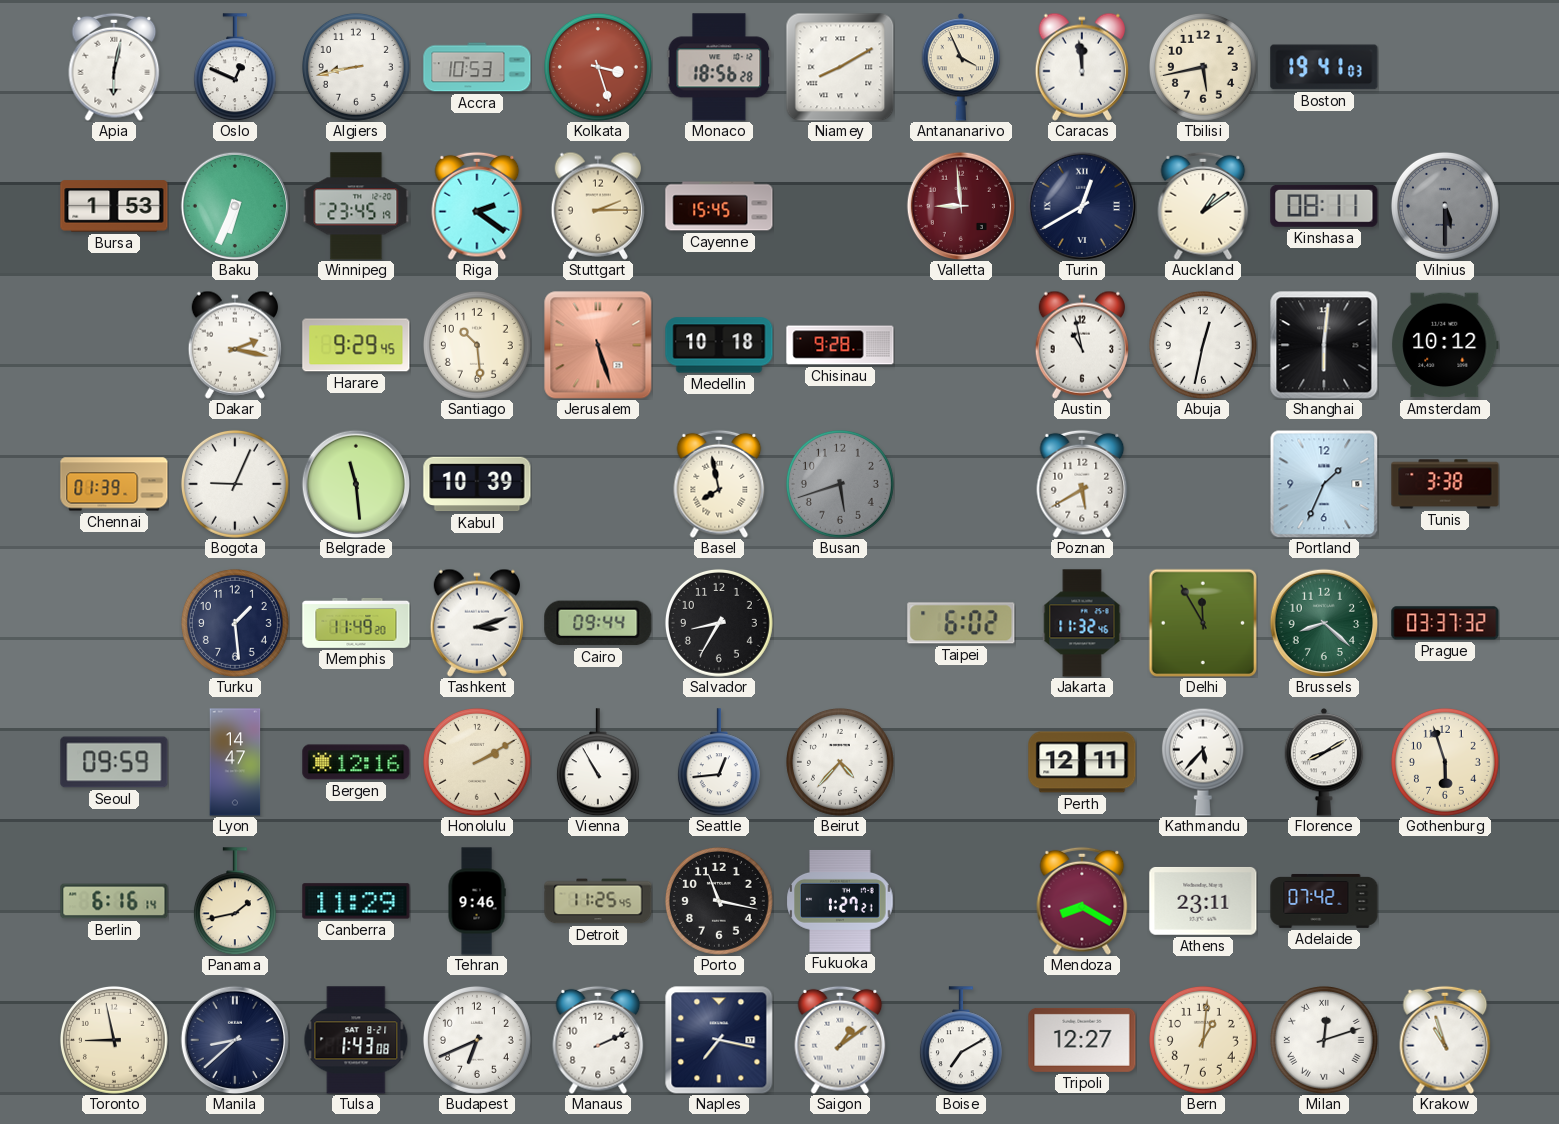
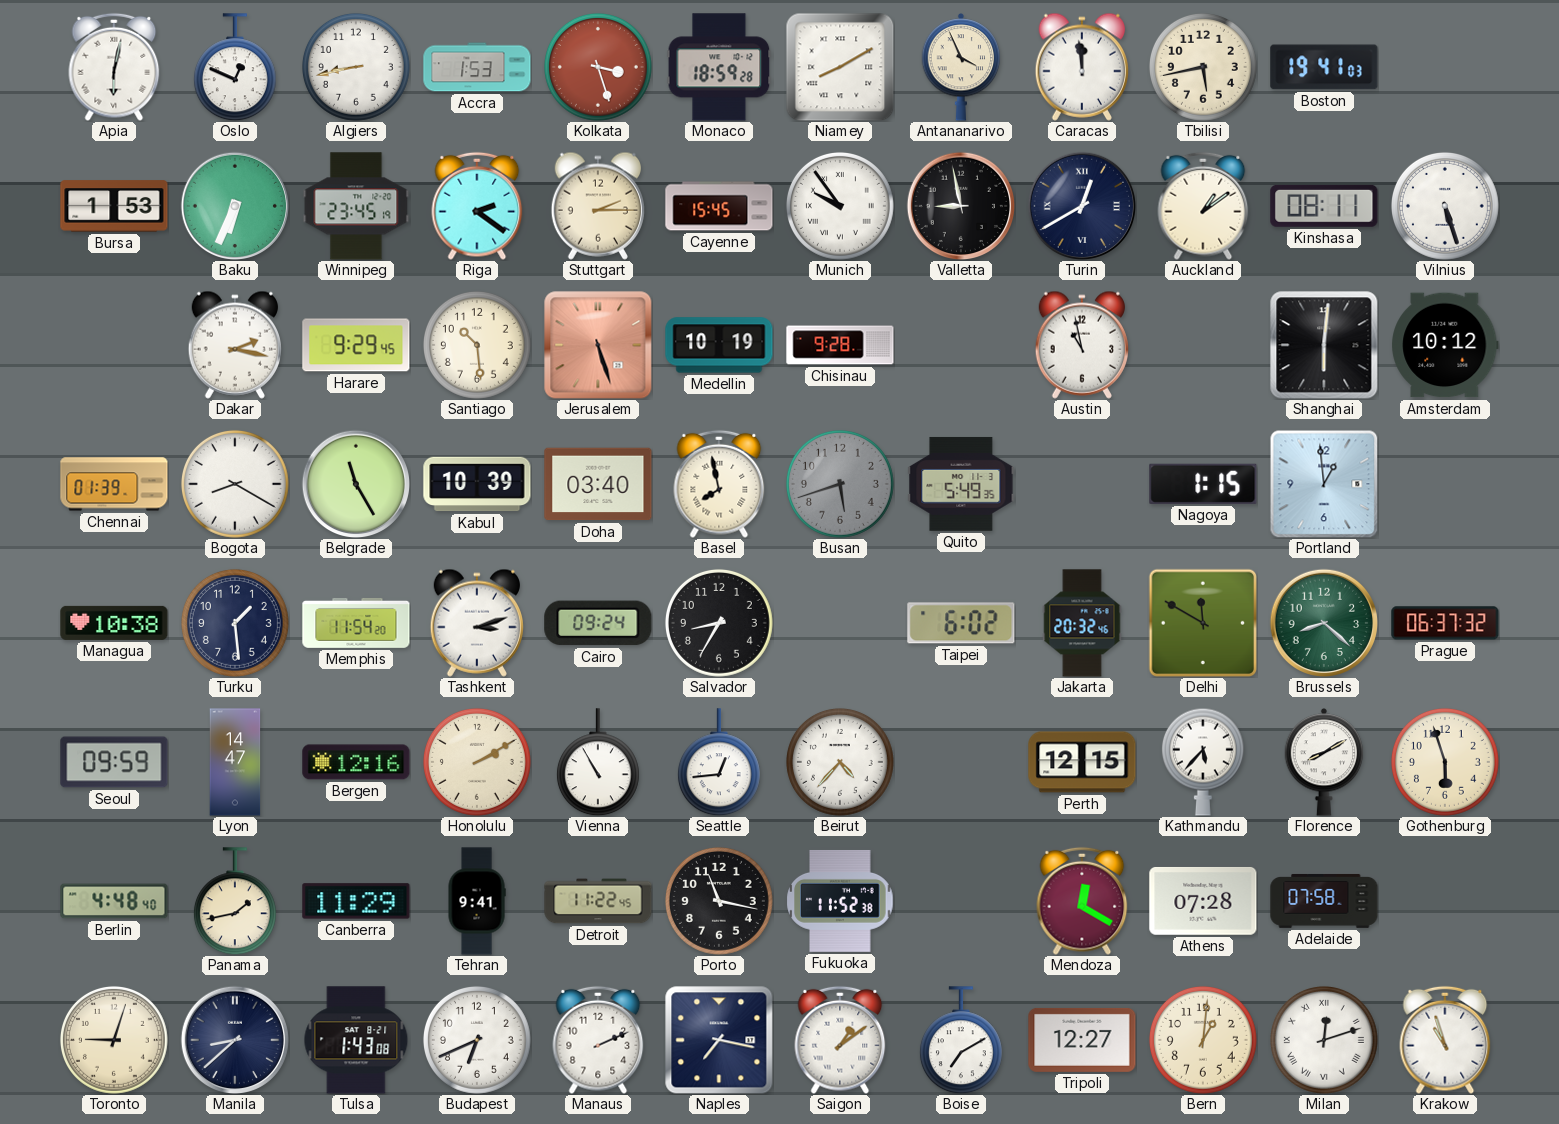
Accra: 10:53 -> 1:53 (477, 67)
Monaco: 18:56 -> 18:59 (719, 67)
Munich: none -> 9:54 (840, 206)
Valletta: 8:59 -> 8:58 (960, 205)
Valletta dial: burgundy -> black (960, 205)
Vilnius: 5:30 -> 5:27 (1445, 206)
Vilnius dial: grey -> white (1445, 206)
Medellin: 10:18 -> 10:19 (719, 345)
Abuja: 12:32 -> none (1203, 345)
Bogota: 9:04 -> 8:20 (235, 484)
Belgrade: 11:29 -> 11:25 (355, 483)
Doha: none -> 03:40 (598, 484)
Quito: none -> 5:49 (961, 484)
Poznan: 5:40 -> none (1082, 484)
Nagoya: none -> 1:15 (1203, 484)
Portland: 1:34 -> 12:59 (1324, 484)
Tunis: 3:38 -> none (1445, 484)
Managua: none -> 10:38 (114, 623)
Memphis: 11:49 -> 11:54 (356, 623)
Cairo: 09:44 -> 09:24 (598, 623)
Jakarta: 11:32 -> 20:32 (1082, 623)
Delhi: 11:55 -> 11:50 (1202, 622)
Prague: 03:37 -> 06:37 (1445, 623)
Perth: 12:11 -> 12:15 (1082, 762)
Berlin: 6:16 -> 4:48 (114, 901)
Tehran: 9:46 -> 9:41 (477, 901)
Detroit: 11:25 -> 11:22 (598, 901)
Fukuoka: 1:27 -> 11:52 (840, 901)
Mendoza: 8:20 -> 12:20 (1082, 901)
Athens: 23:11 -> 07:28 (1203, 901)
Adelaide: 07:42 -> 07:58 (1324, 901)
Toronto: 8:58 -> 9:03 (114, 1040)
